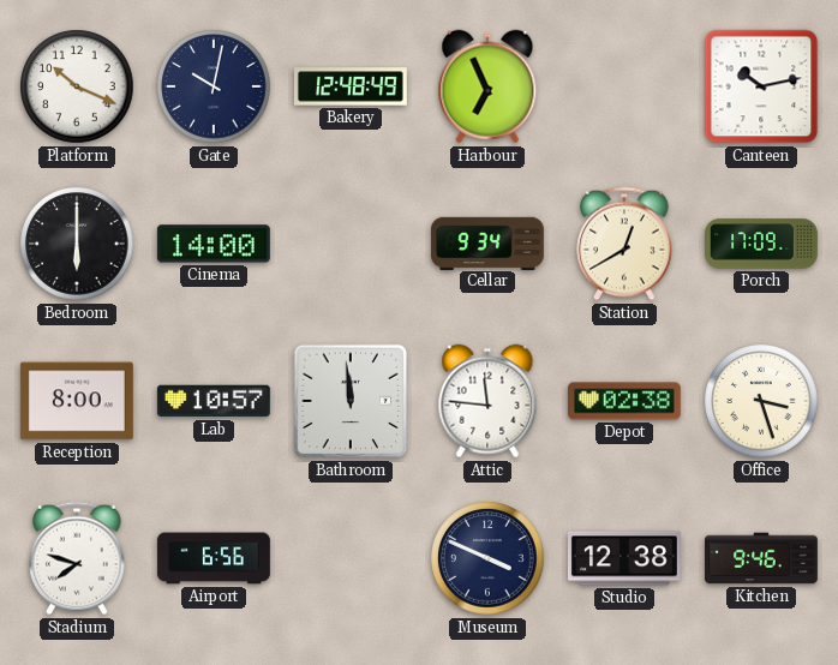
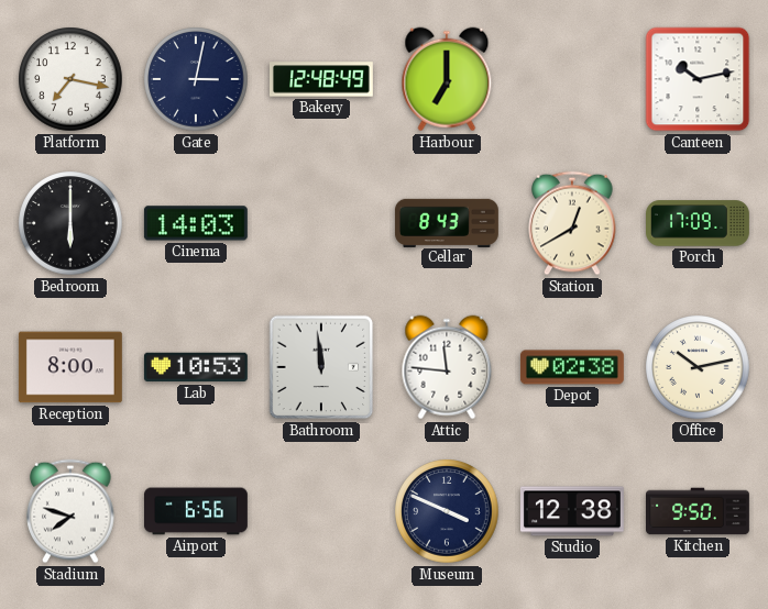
Platform: 10:19 -> 7:17 (70, 79)
Gate: 10:02 -> 3:02 (196, 79)
Harbour: 6:56 -> 7:00 (447, 79)
Cinema: 14:00 -> 14:03 (196, 223)
Cellar: 9:34 -> 8:43 (447, 222)
Lab: 10:57 -> 10:53 (196, 367)
Office: 3:27 -> 10:13 (698, 367)
Kitchen: 9:46 -> 9:50 (699, 511)
